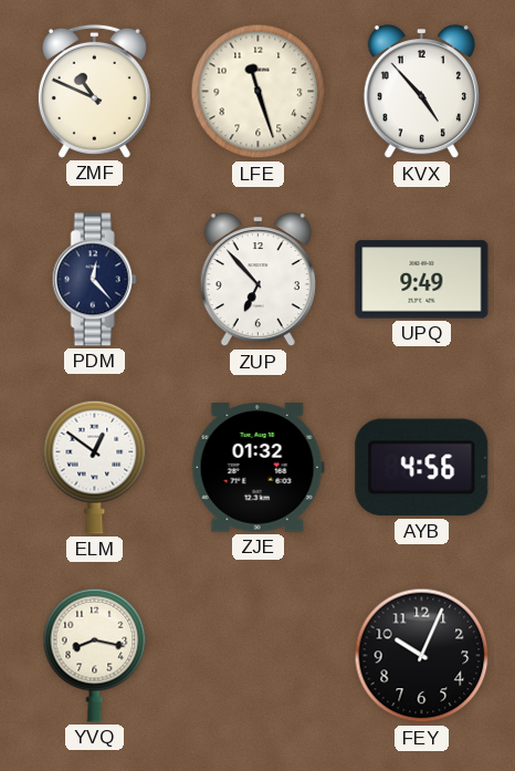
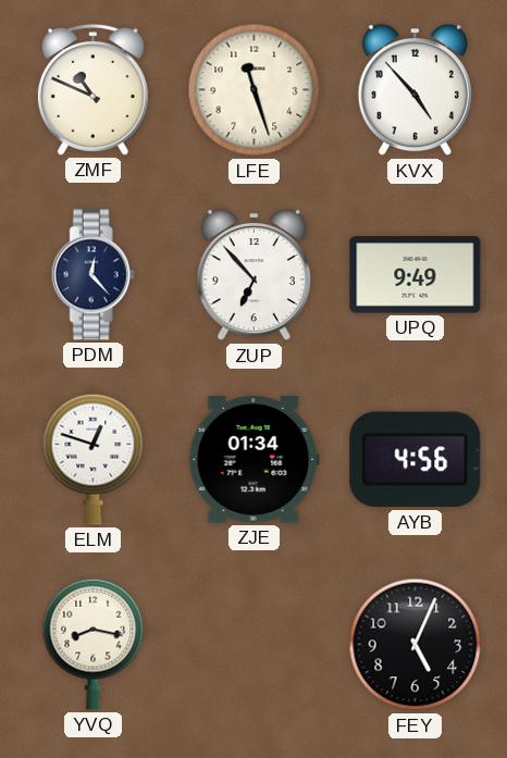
ELM: 12:51 -> 12:48 (94, 459)
ZJE: 01:32 -> 01:34 (253, 460)
FEY: 10:04 -> 5:04 (416, 645)
